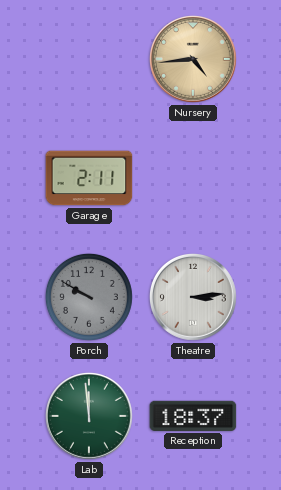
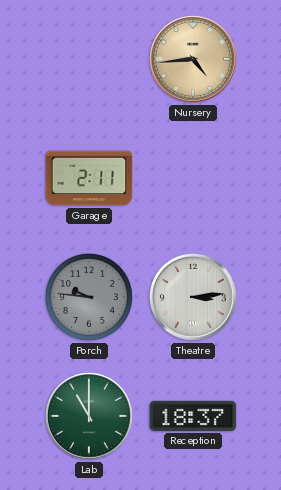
Porch: 9:50 -> 9:46 (89, 297)
Lab: 11:59 -> 11:00 (89, 416)
